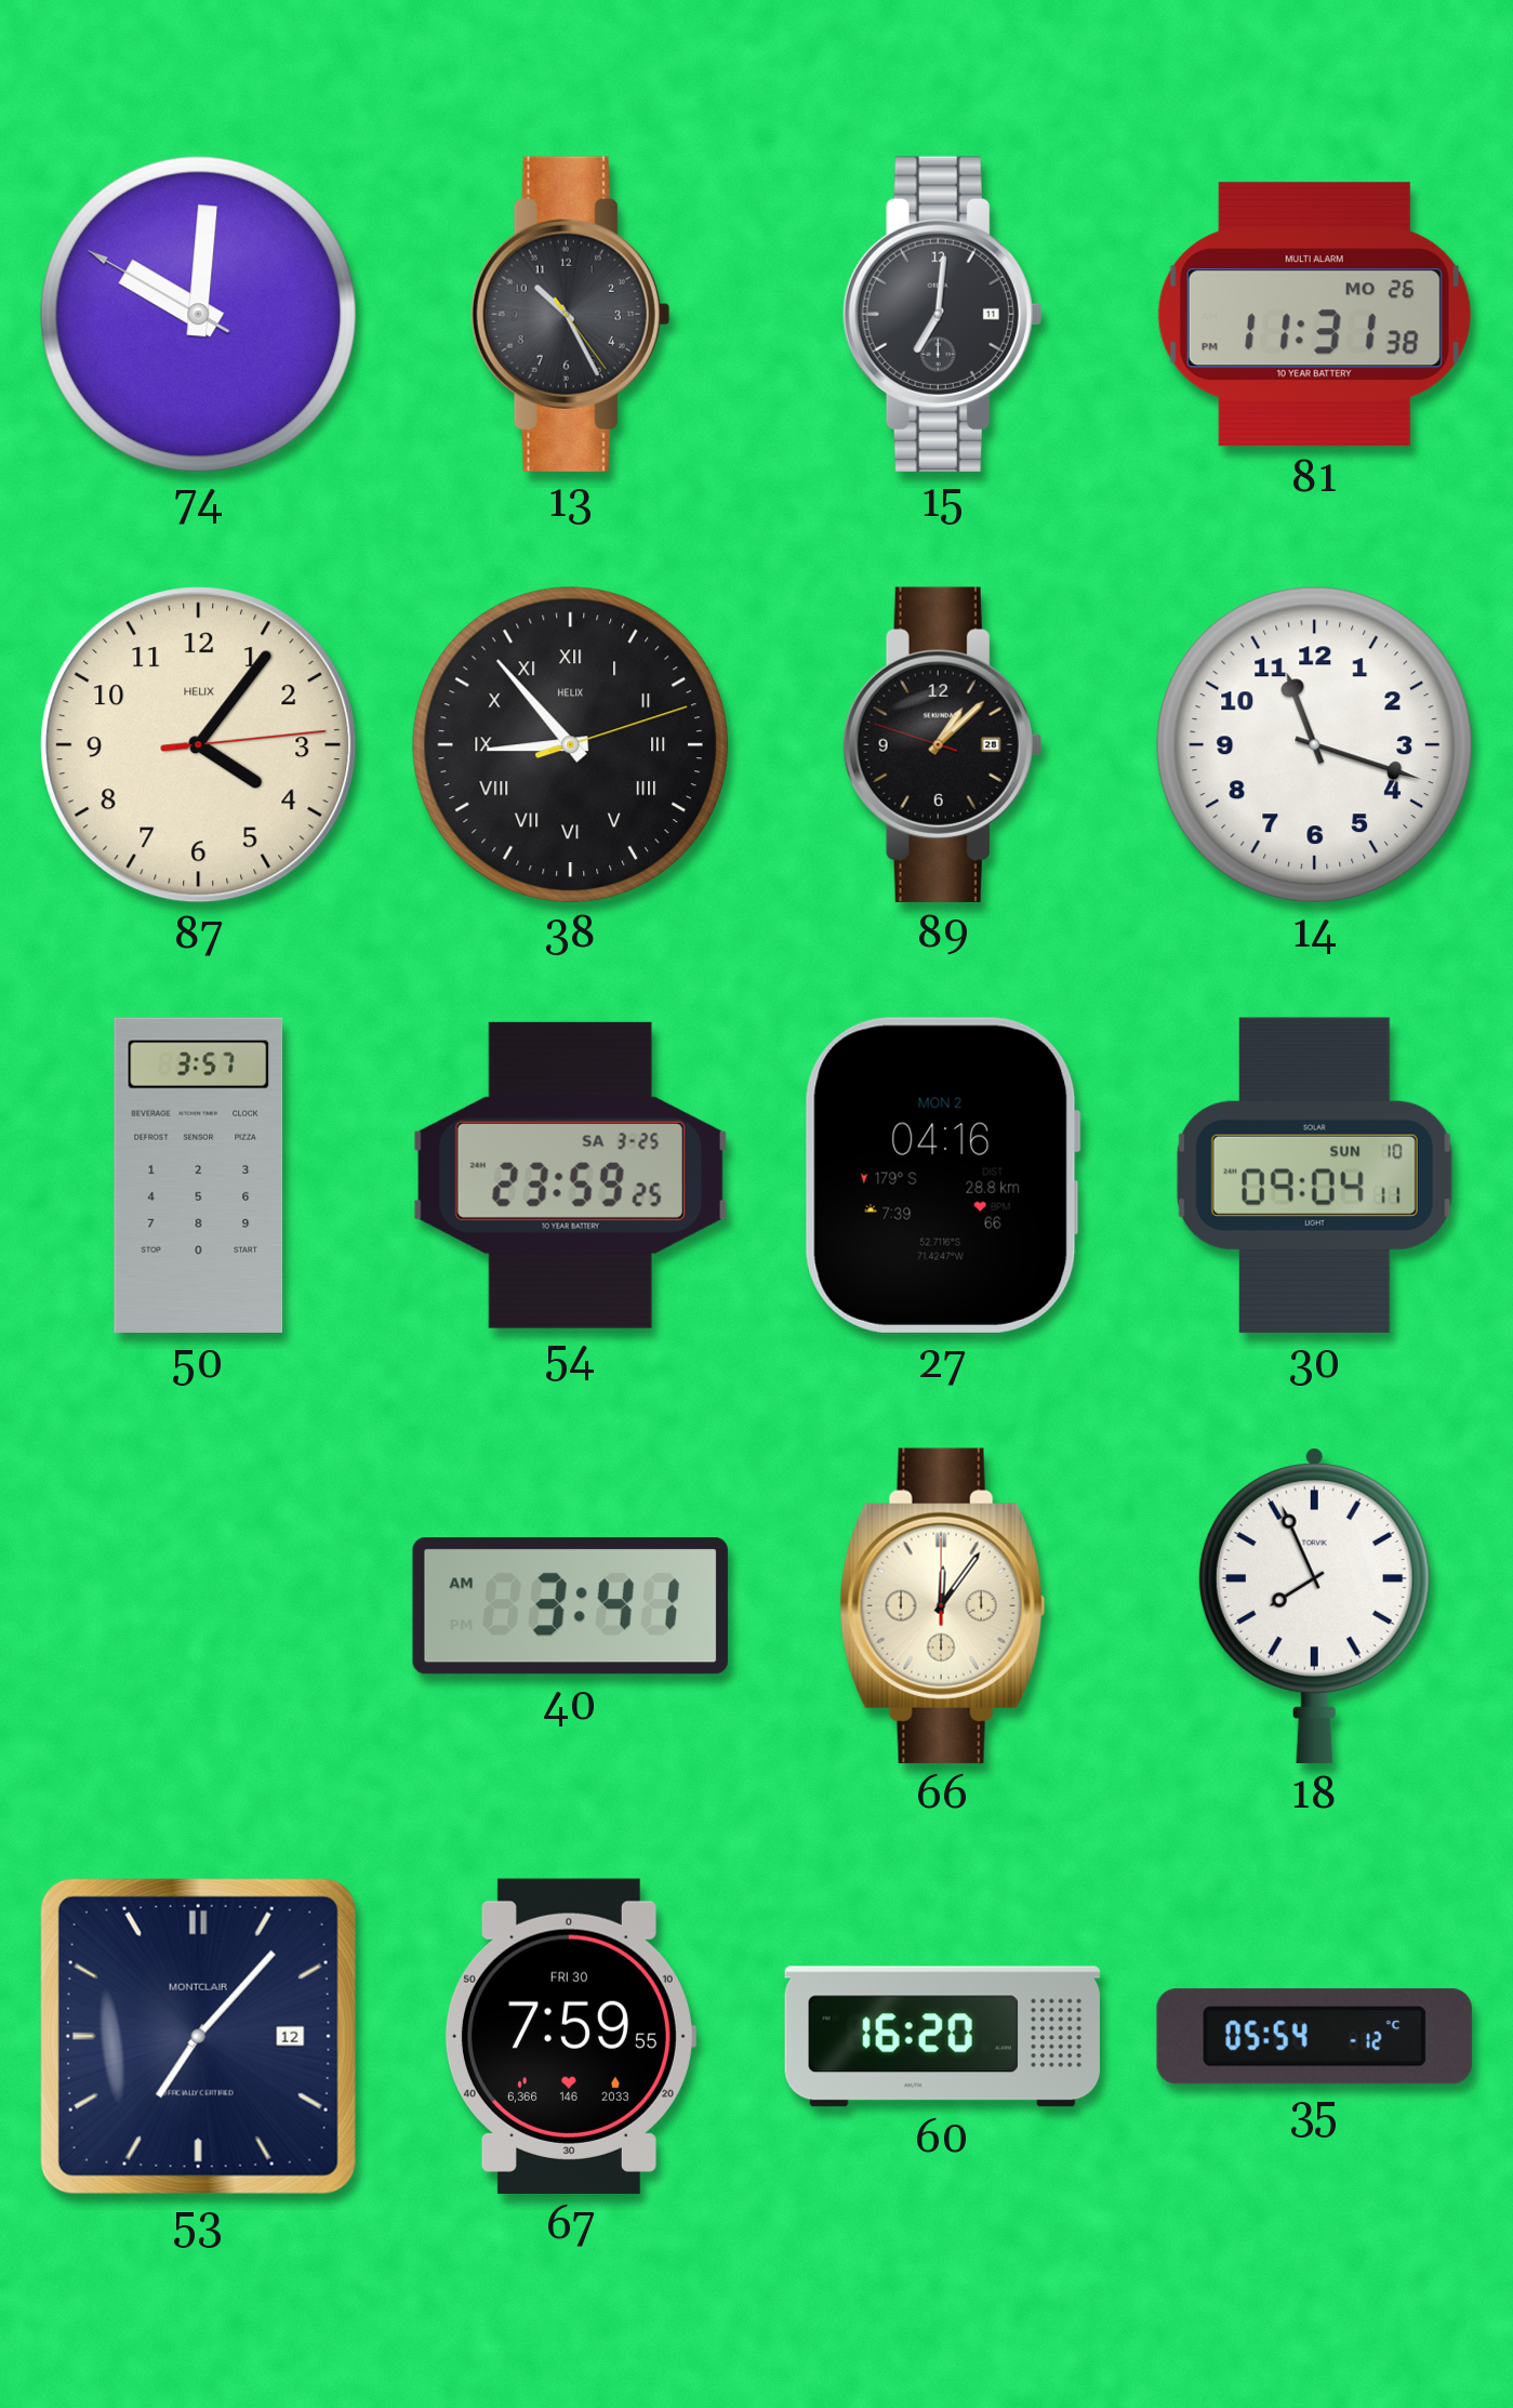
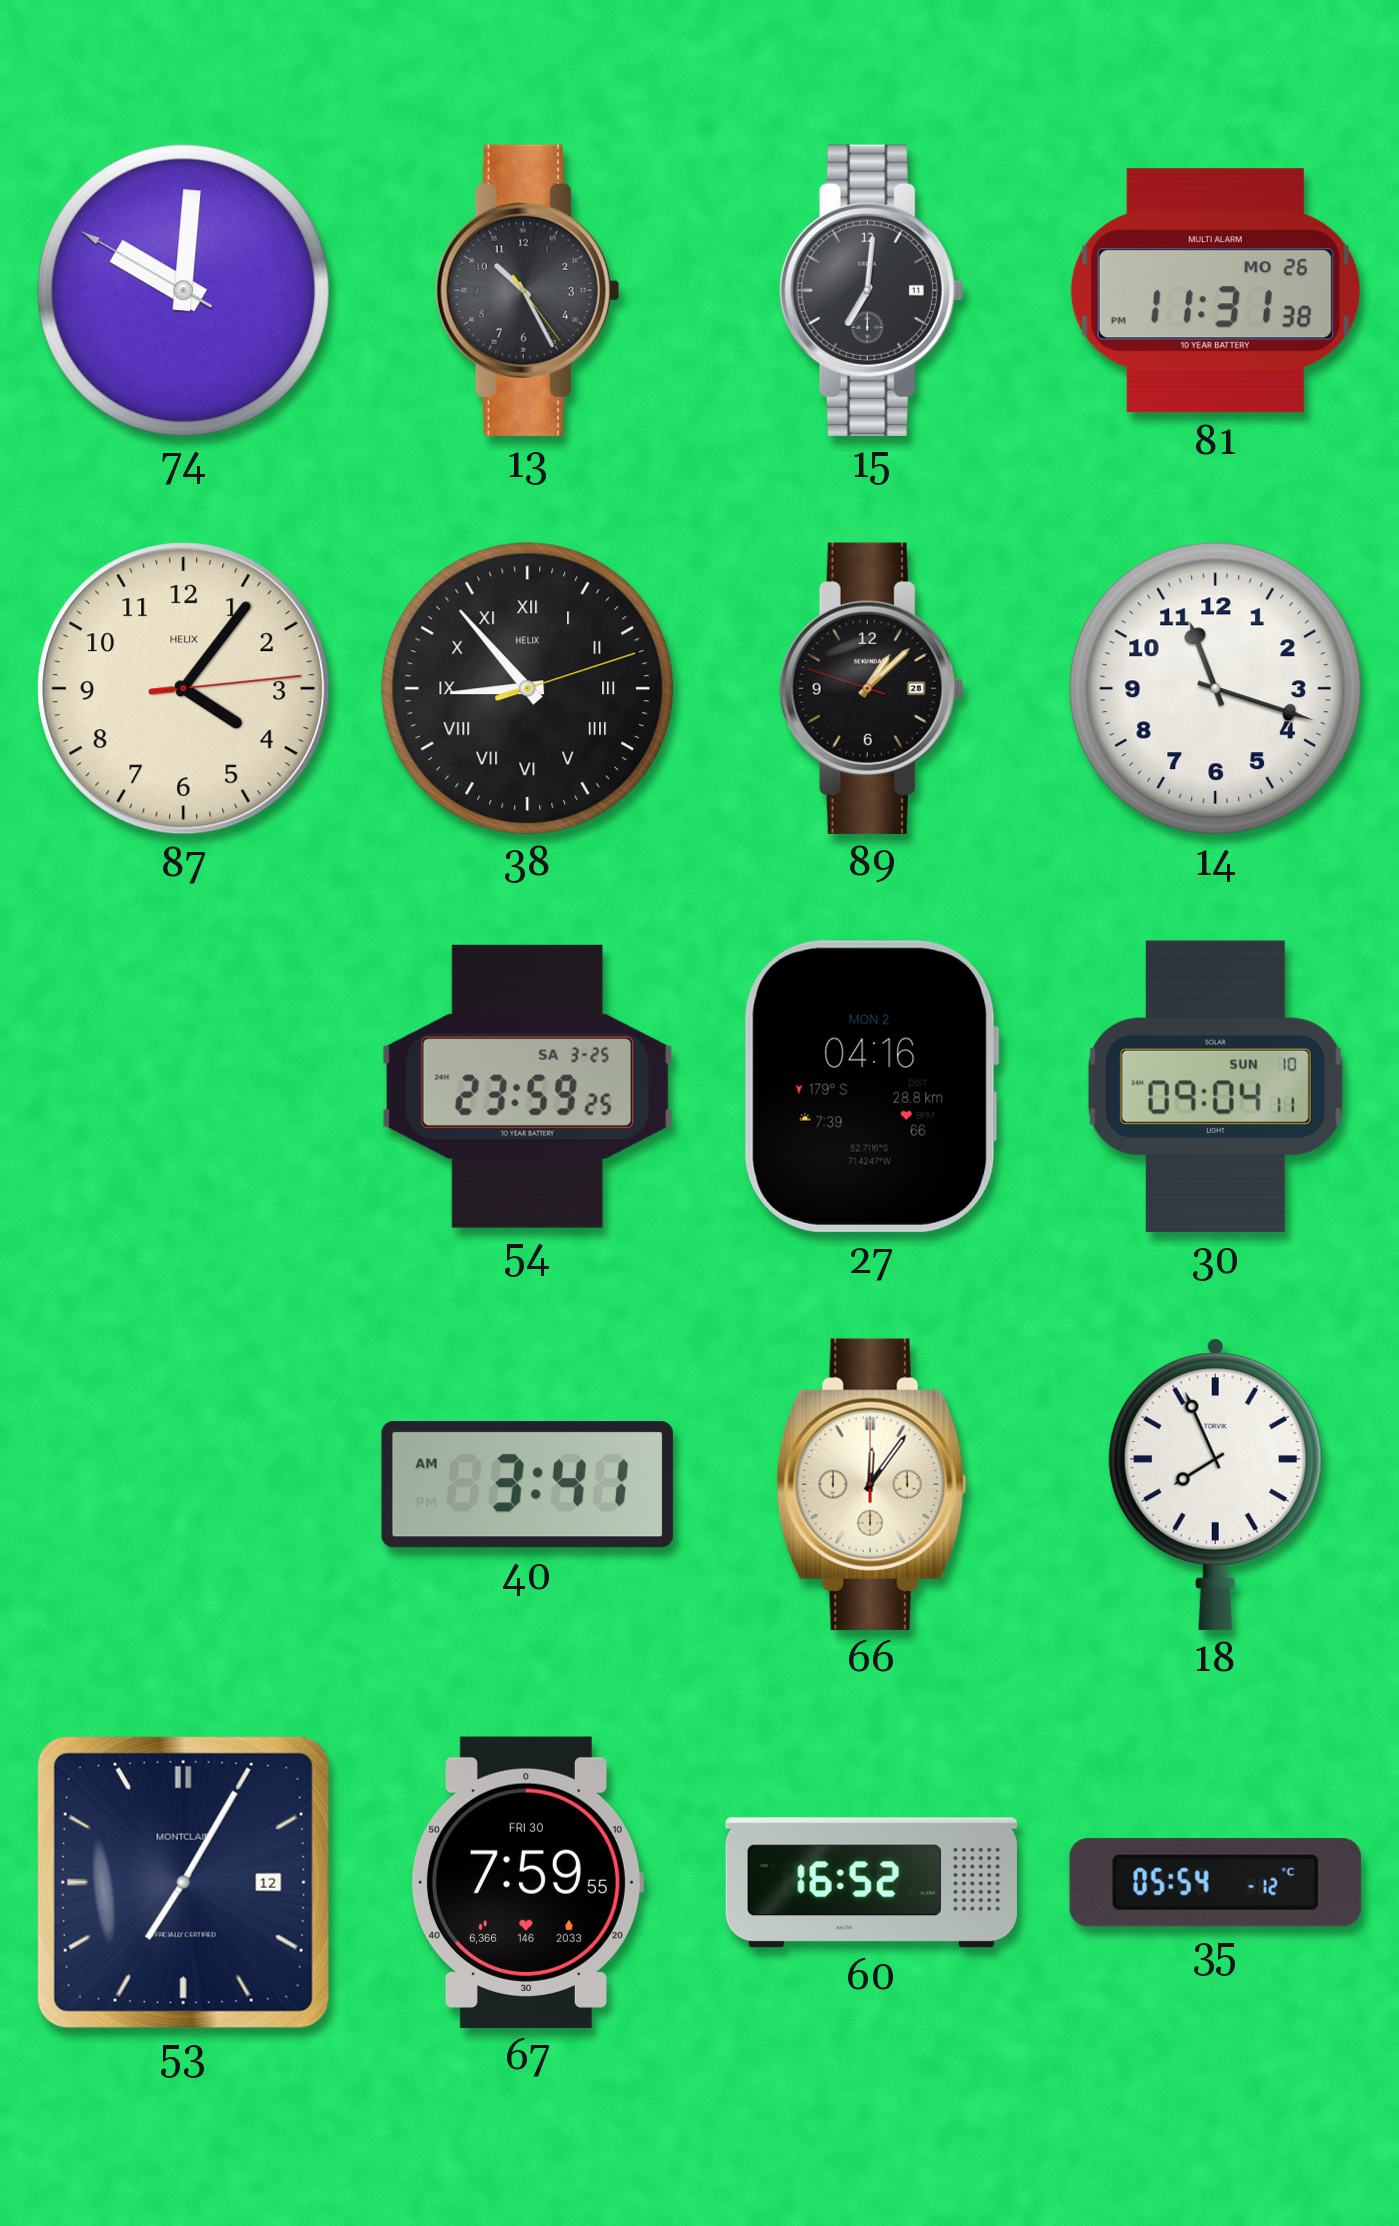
50: 3:57 -> none (199, 1175)
53: 7:07 -> 7:05 (183, 1882)
60: 16:20 -> 16:52 (871, 1883)
